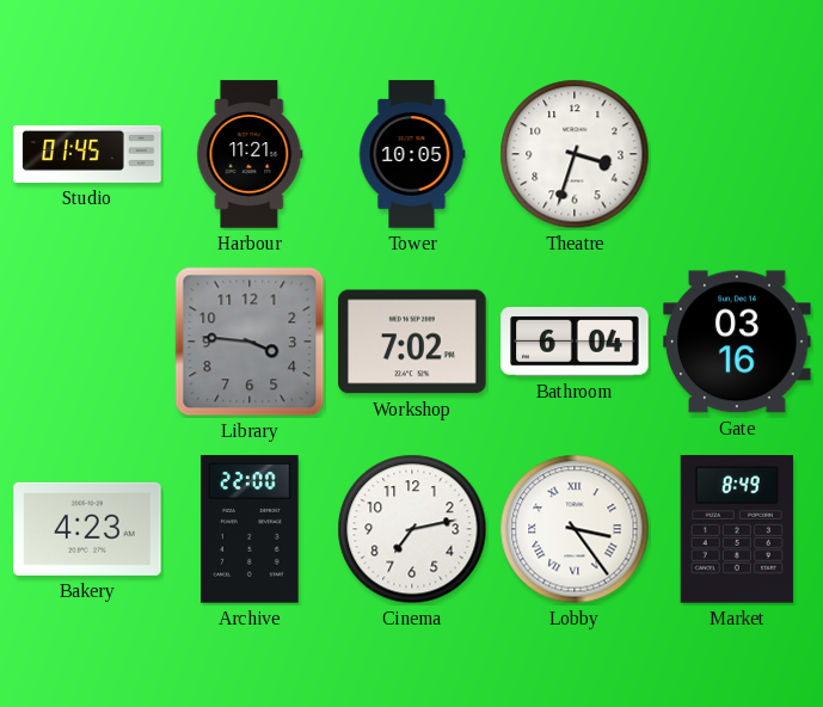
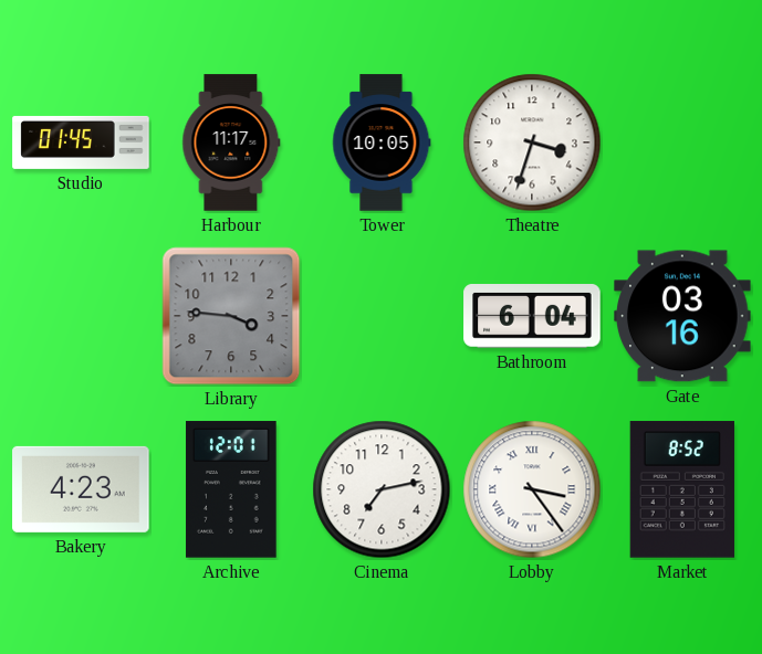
Harbour: 11:21 -> 11:17 (231, 143)
Workshop: 7:02 -> none (412, 342)
Archive: 22:00 -> 12:01 (231, 489)
Market: 8:49 -> 8:52 (682, 489)
